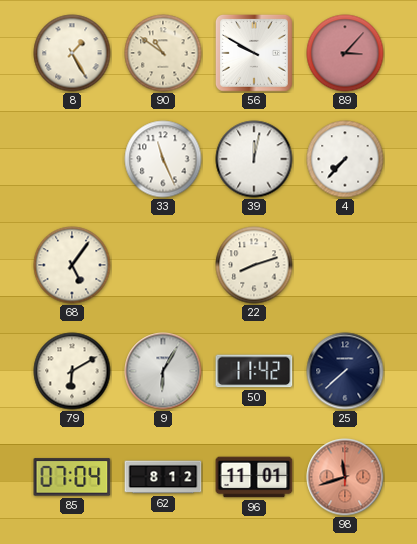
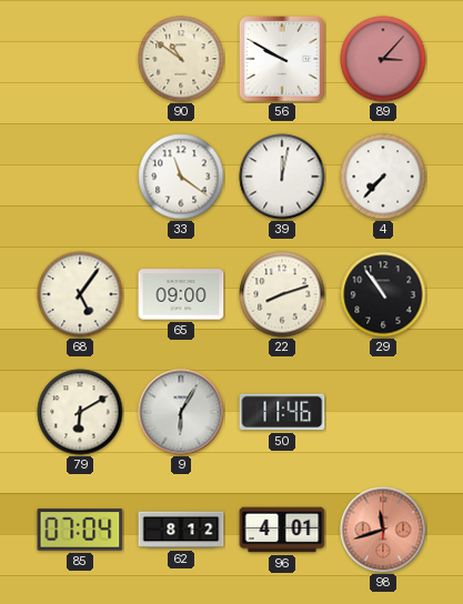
8: 1:25 -> none (72, 53)
33: 11:26 -> 11:21 (181, 177)
65: none -> 09:00 (181, 294)
29: none -> 10:54 (383, 294)
50: 11:42 -> 11:46 (282, 412)
25: 7:38 -> none (345, 371)
96: 11:01 -> 4:01 (282, 530)
